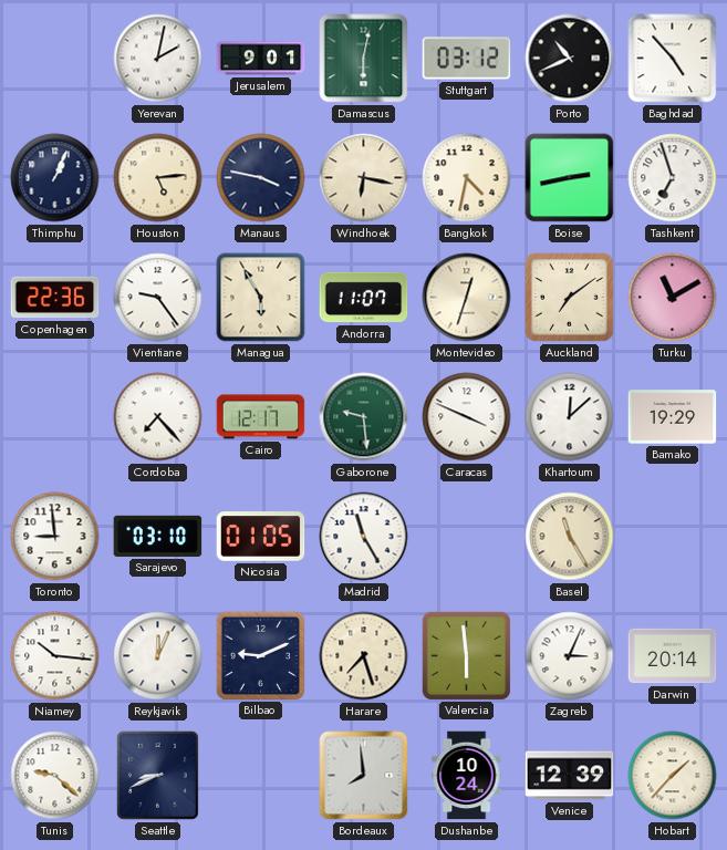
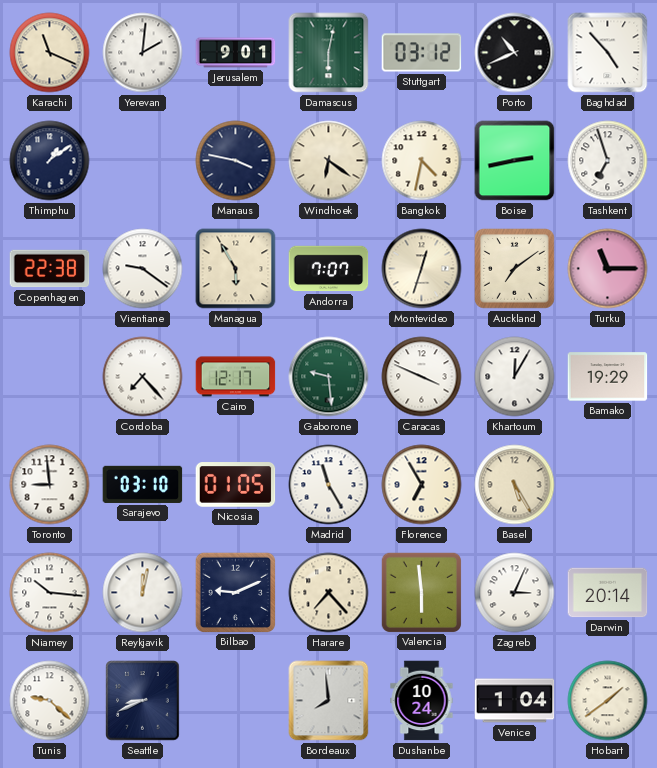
Karachi: none -> 11:19 (50, 53)
Yerevan: 2:02 -> 2:01 (143, 53)
Thimphu: 1:04 -> 1:09 (50, 161)
Houston: 5:14 -> none (158, 178)
Windhoek: 6:17 -> 6:21 (329, 161)
Copenhagen: 22:36 -> 22:38 (50, 269)
Vientiane: 9:24 -> 9:21 (143, 269)
Andorra: 11:07 -> 7:07 (329, 269)
Turku: 11:10 -> 11:15 (608, 269)
Khartoum: 12:08 -> 12:05 (515, 377)
Florence: none -> 6:55 (422, 485)
Basel: 11:25 -> 5:25 (515, 485)
Reykjavik: 12:04 -> 12:02 (143, 593)
Harare: 7:27 -> 7:23 (329, 593)
Venice: 12:39 -> 1:04 (515, 701)
Hobart: 1:37 -> 1:39 (608, 701)
